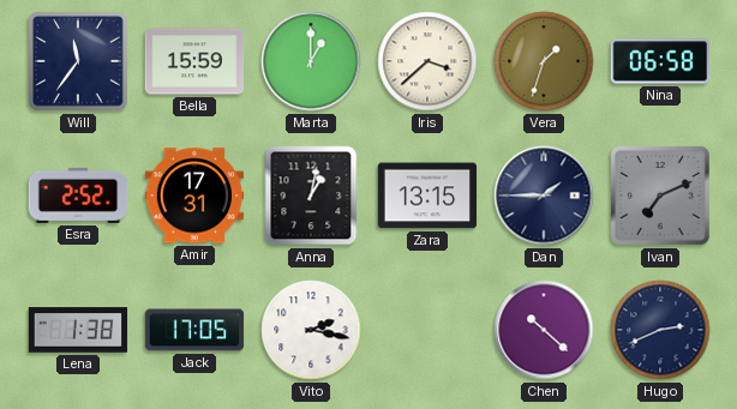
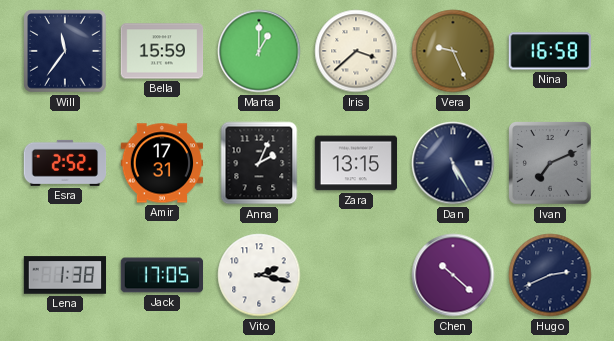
Vera: 1:33 -> 9:26 (453, 51)
Nina: 06:58 -> 16:58 (550, 51)
Anna: 1:02 -> 2:04 (259, 163)
Dan: 1:45 -> 5:25 (453, 163)
